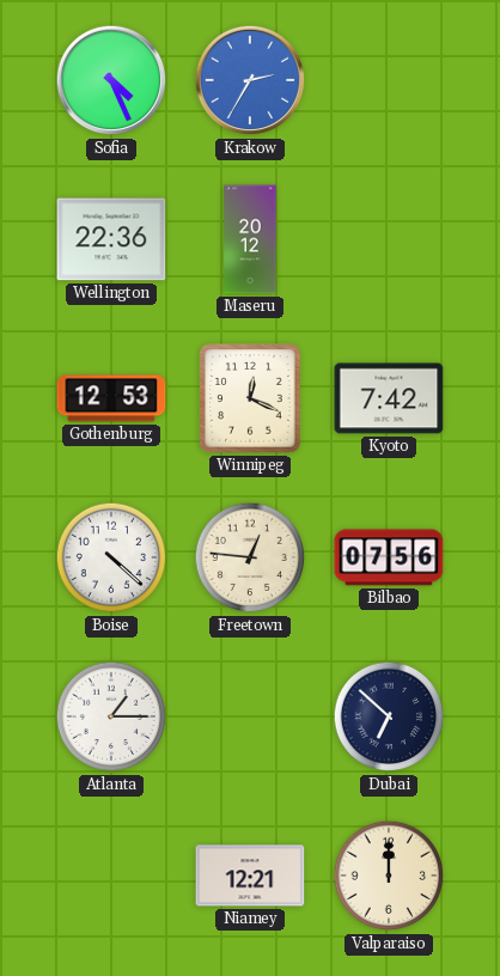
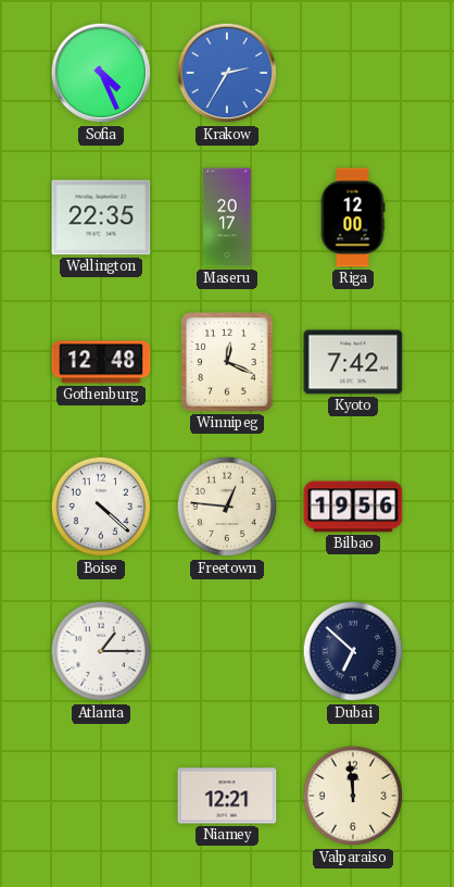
Wellington: 22:36 -> 22:35 (101, 217)
Maseru: 20:12 -> 20:17 (227, 217)
Riga: none -> 12:00 (353, 217)
Gothenburg: 12:53 -> 12:48 (101, 362)
Bilbao: 07:56 -> 19:56 (353, 507)
Valparaiso: 12:00 -> 11:59 (353, 796)
